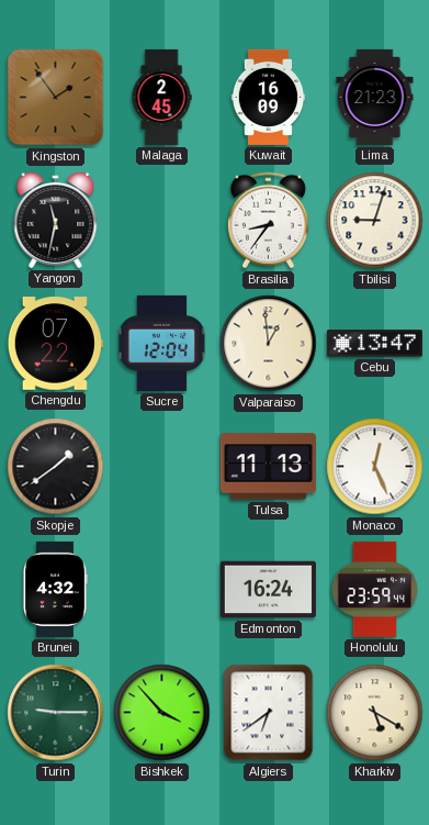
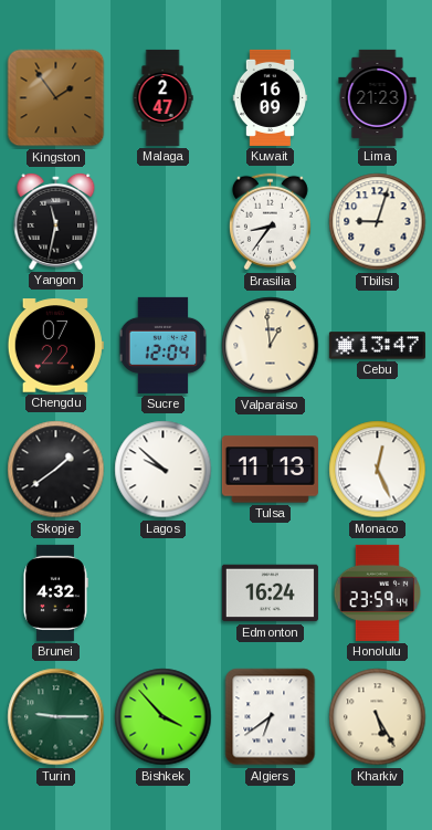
Malaga: 2:45 -> 2:47 (162, 97)
Lagos: none -> 9:52 (164, 470)
Kharkiv: 5:20 -> 5:25 (378, 717)
